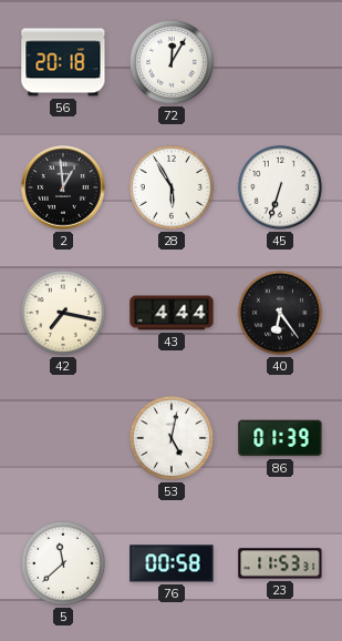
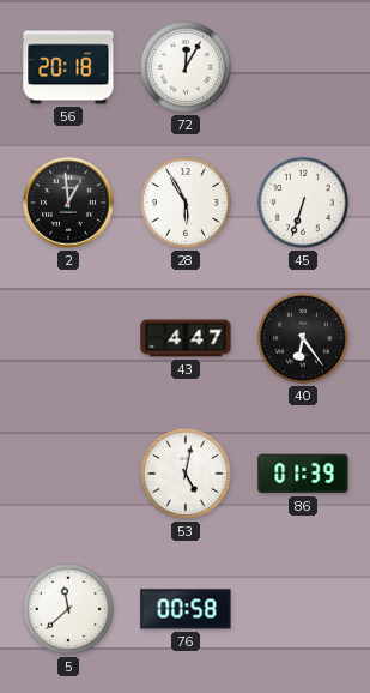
42: 7:17 -> none (63, 313)
43: 4:44 -> 4:47 (186, 338)
23: 11:53 -> none (280, 563)
